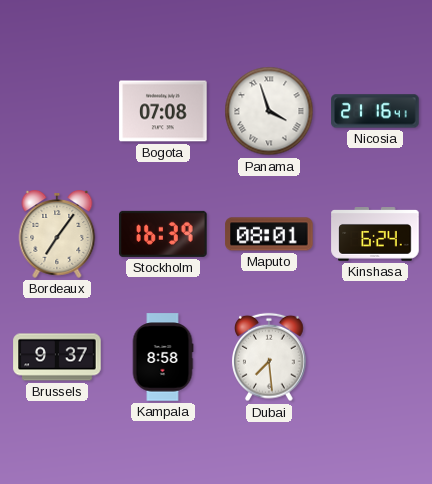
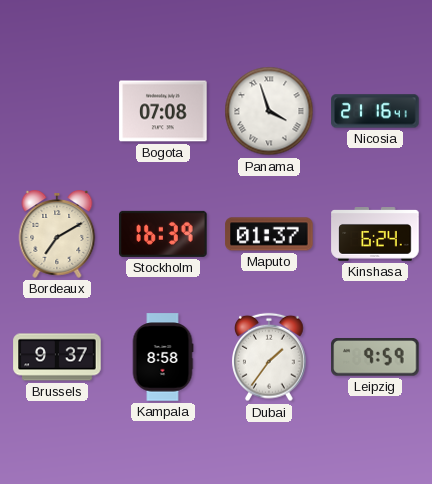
Bordeaux: 7:06 -> 7:10 (57, 235)
Maputo: 08:01 -> 01:37 (269, 234)
Dubai: 7:29 -> 1:36 (270, 357)
Leipzig: none -> 9:59 (375, 357)
